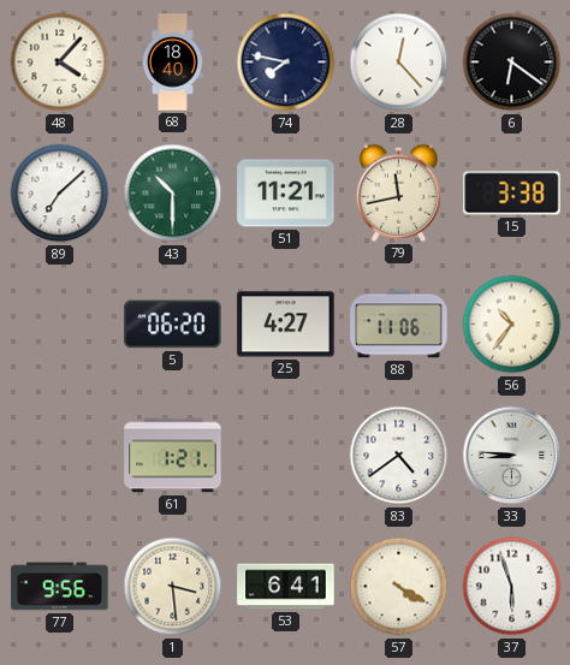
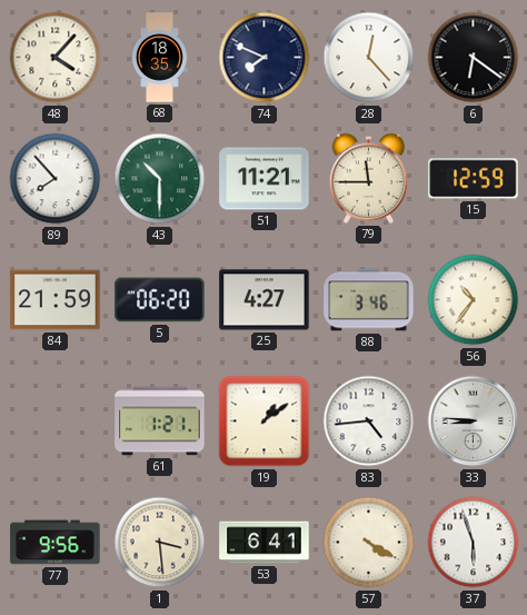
68: 18:40 -> 18:35 (159, 58)
74: 7:47 -> 7:49 (265, 58)
89: 7:08 -> 7:53 (56, 179)
79: 11:43 -> 11:45 (369, 178)
15: 3:38 -> 12:59 (474, 179)
84: none -> 21:59 (56, 300)
88: 11:06 -> 3:46 (369, 300)
19: none -> 1:09 (265, 421)
83: 4:39 -> 4:44 (369, 421)
